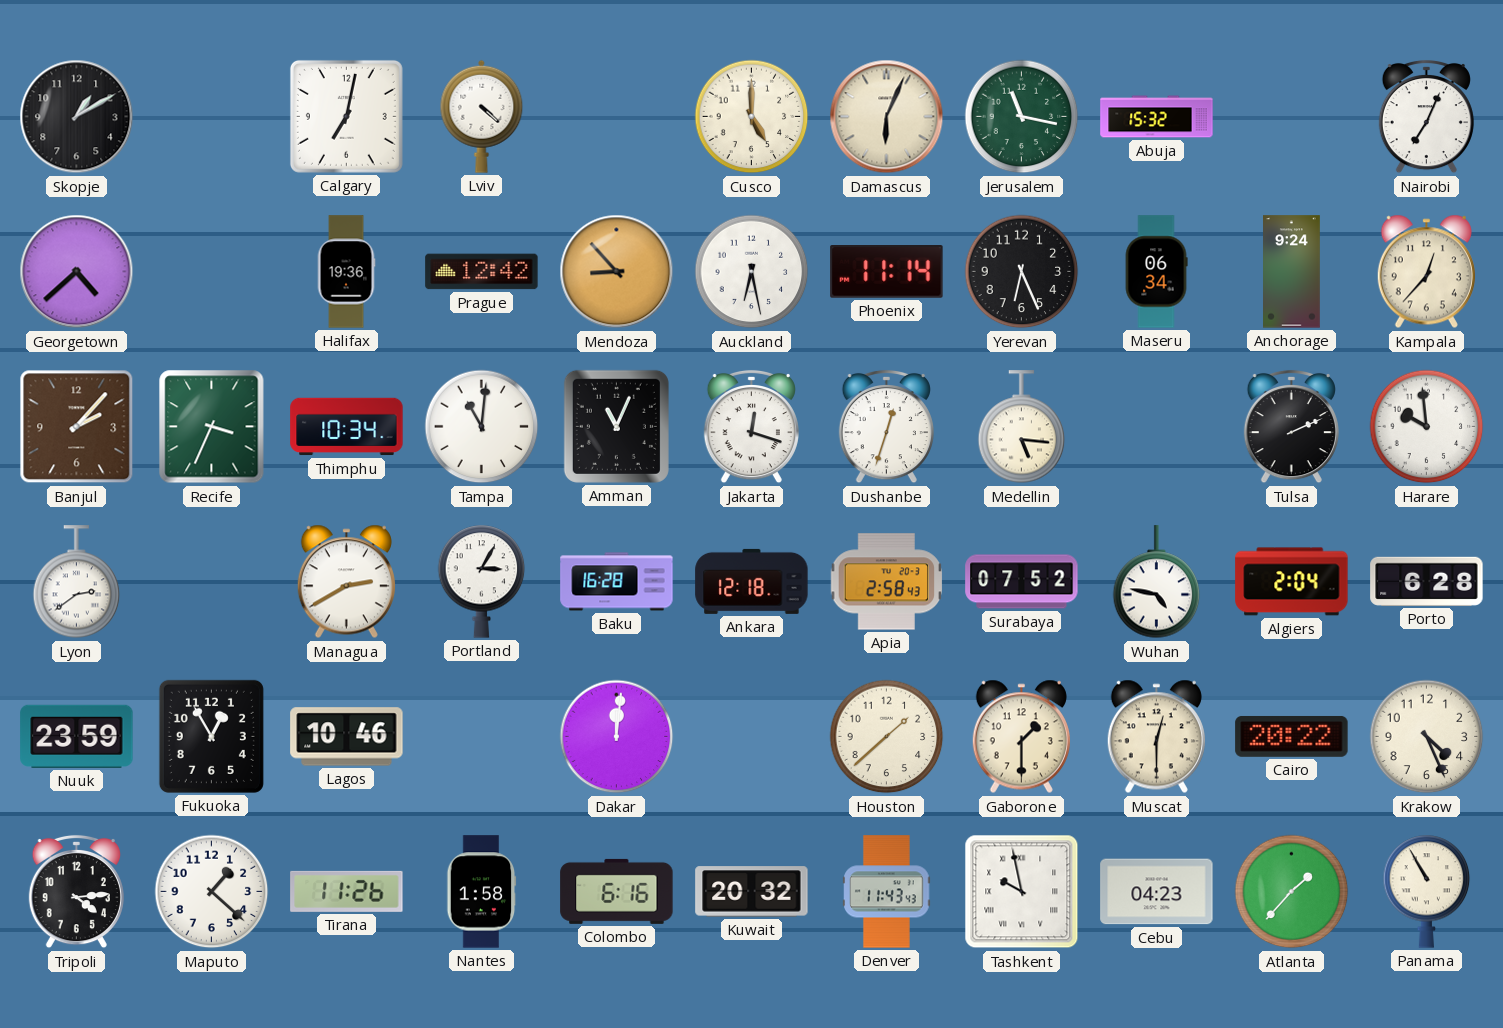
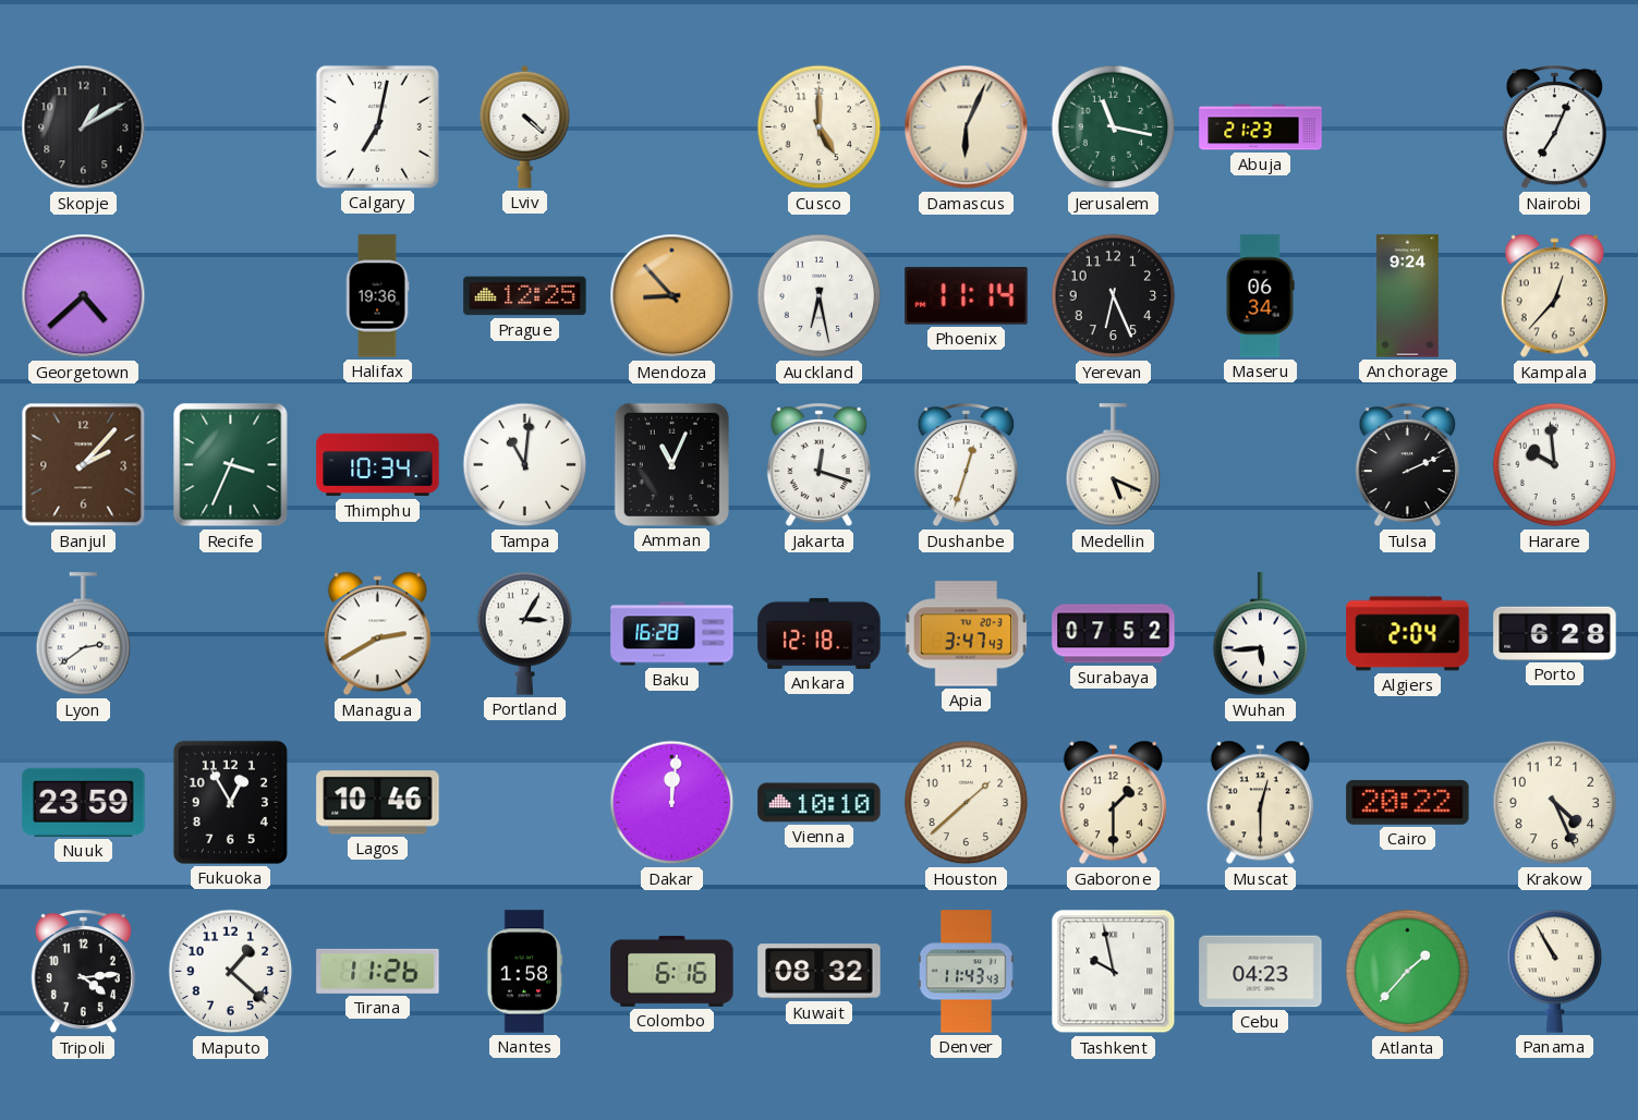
Abuja: 15:32 -> 21:23 (1261, 127)
Prague: 12:42 -> 12:25 (525, 296)
Medellin: 5:16 -> 5:19 (1114, 465)
Apia: 2:58 -> 3:47 (967, 634)
Wuhan: 4:47 -> 5:44 (1261, 634)
Vienna: none -> 10:10 (820, 803)
Kuwait: 20:32 -> 08:32 (820, 972)
